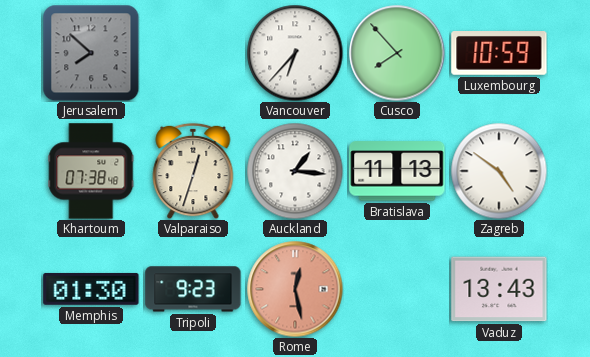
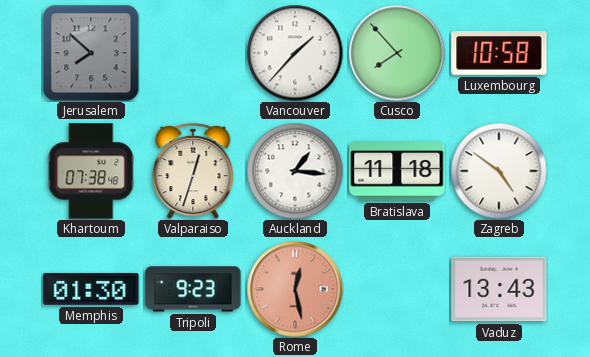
Vancouver: 6:37 -> 1:37 (295, 53)
Luxembourg: 10:59 -> 10:58 (499, 54)
Bratislava: 11:13 -> 11:18 (397, 171)
